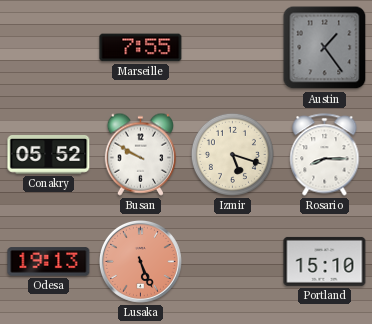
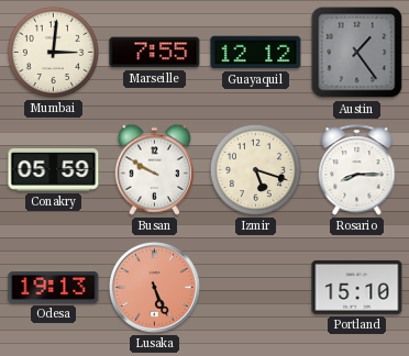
Mumbai: none -> 3:01 (53, 52)
Guayaquil: none -> 12:12 (256, 53)
Conakry: 05:52 -> 05:59 (54, 170)
